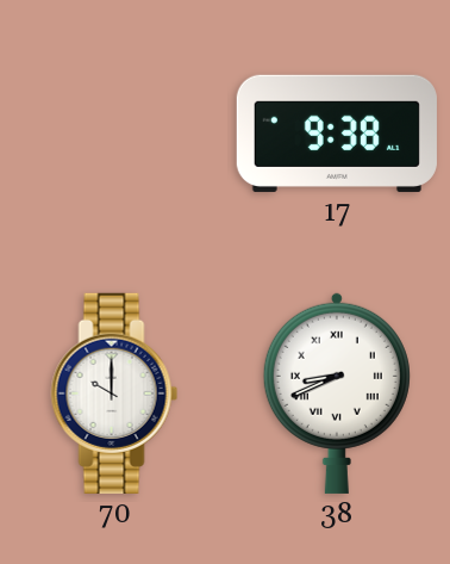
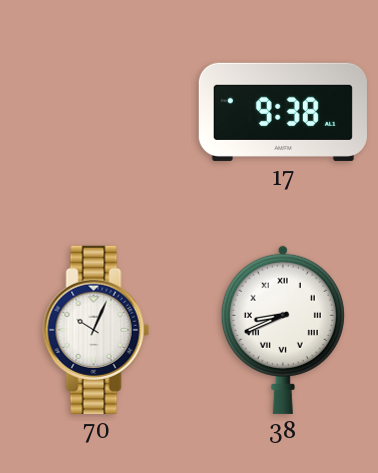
70: 10:00 -> 10:04 (96, 330)
